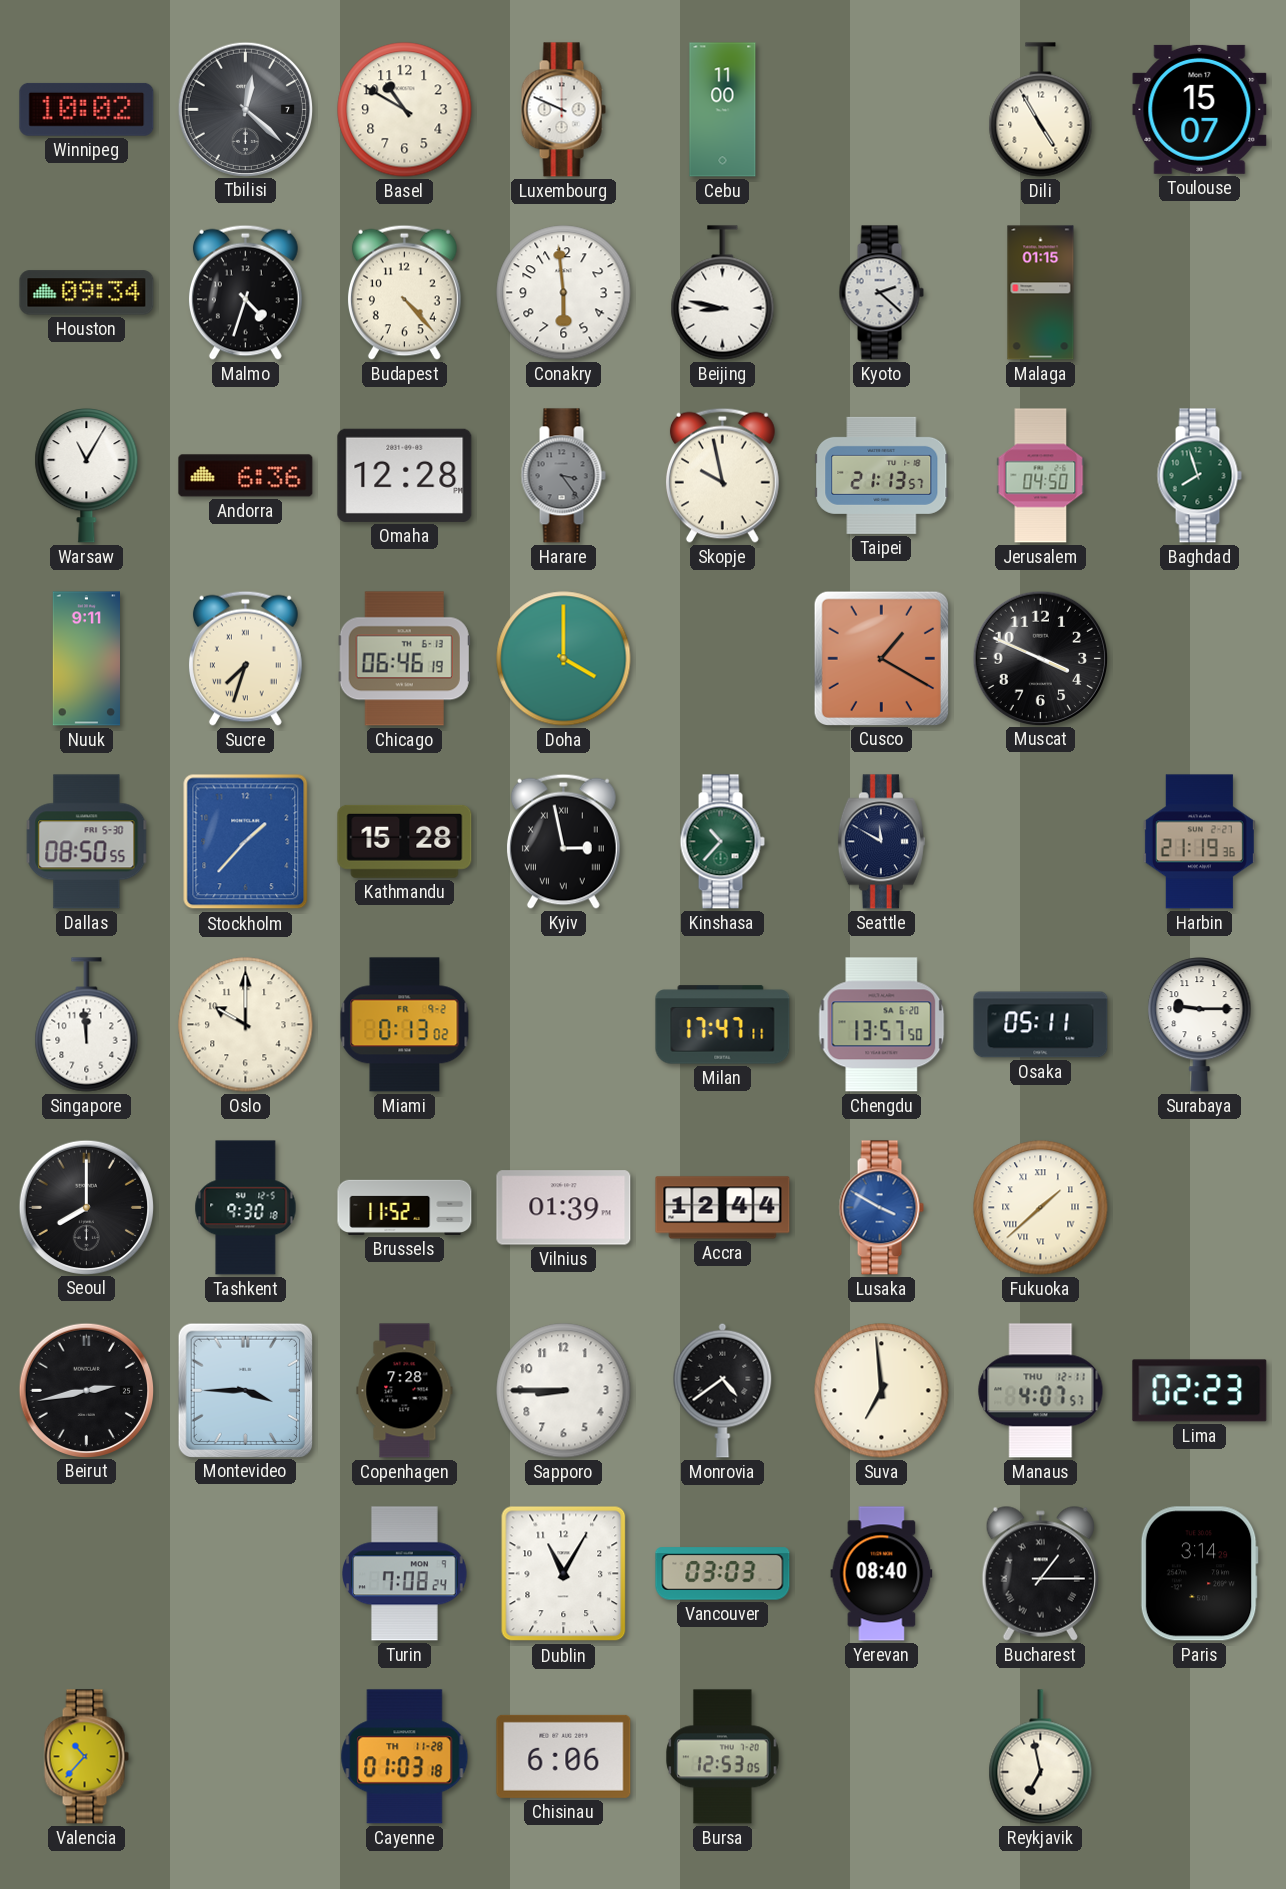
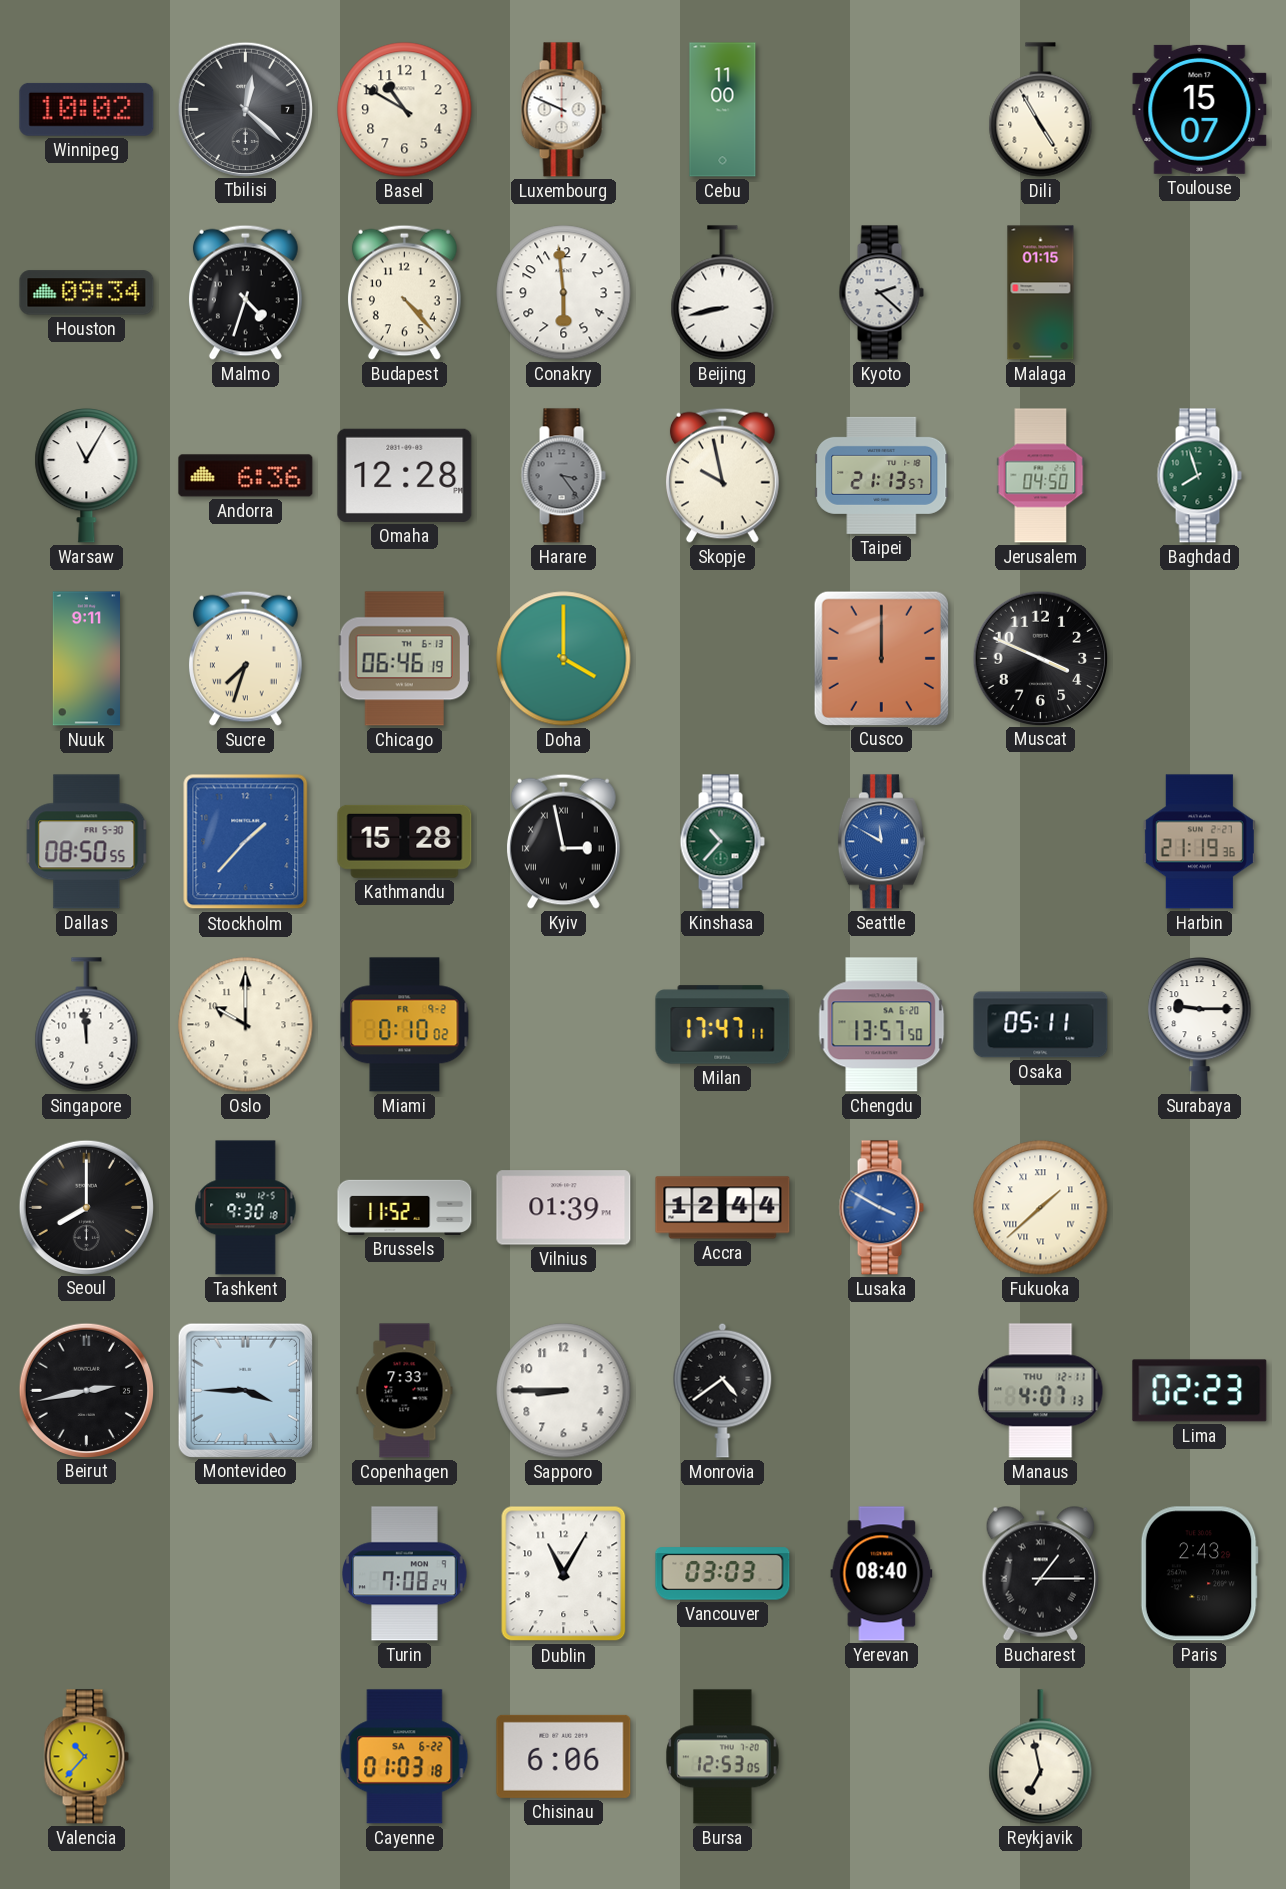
Beijing: 8:47 -> 8:43 (723, 293)
Cusco: 1:20 -> 12:00 (881, 658)
Seattle dial: navy -> blue (881, 842)
Miami: 0:13 -> 0:10 (405, 1025)
Copenhagen: 7:28 -> 7:33 (405, 1391)
Suva: 6:59 -> none (882, 1391)
Manaus: 4:07:57 -> 4:07:13 (1041, 1391)
Paris: 3:14 -> 2:43 (1199, 1574)
Cayenne date: TH 11-28 -> SA 6-22 (405, 1757)
